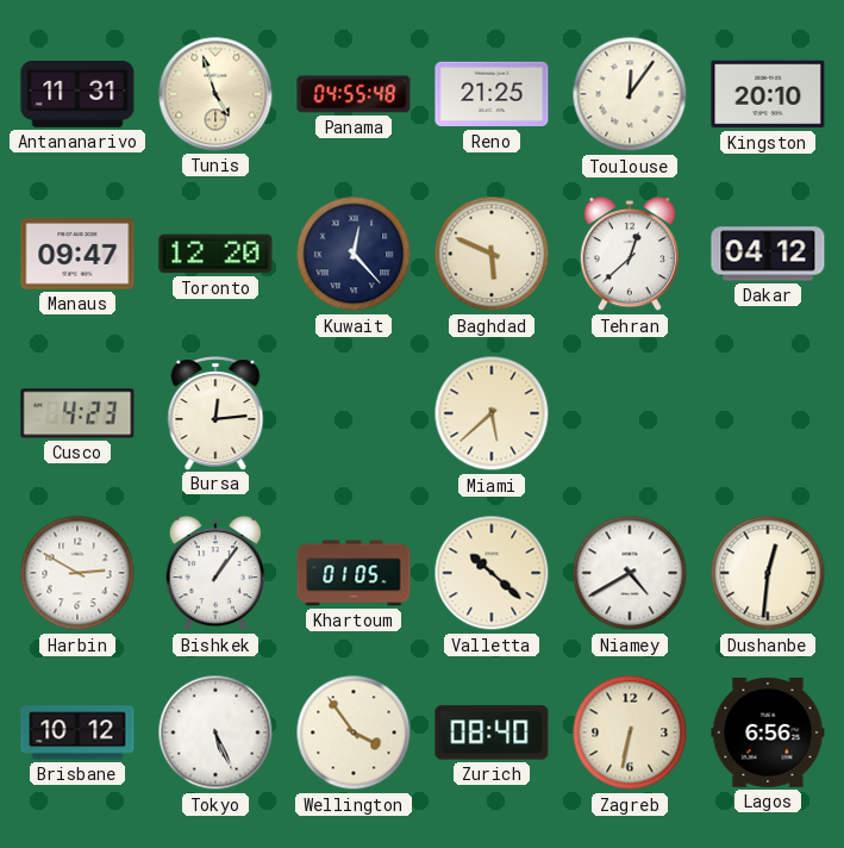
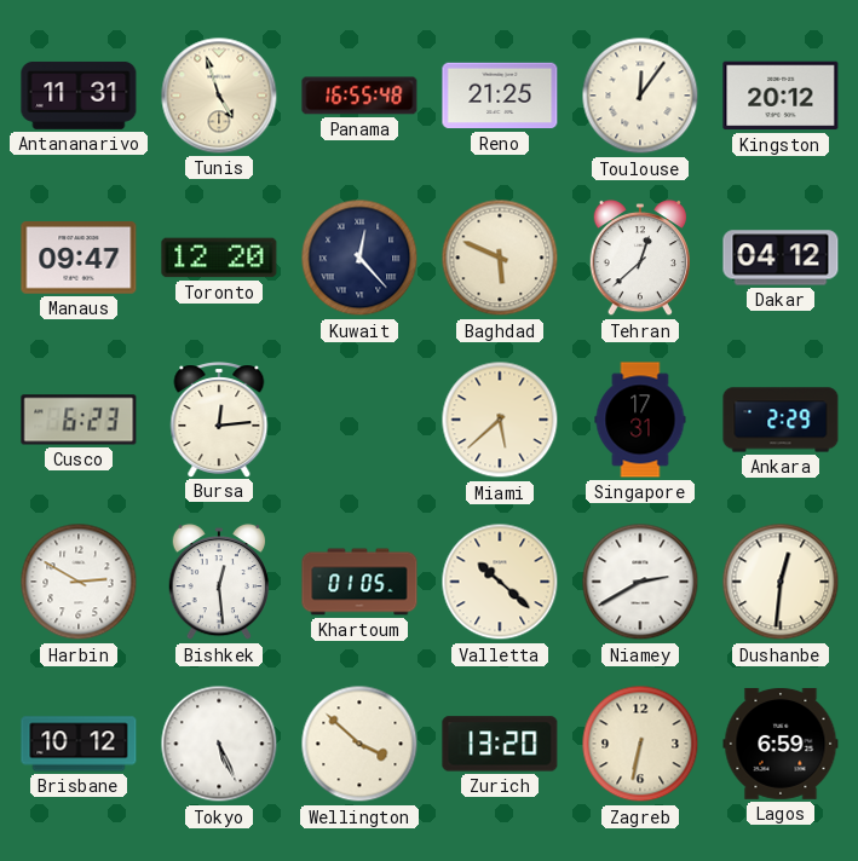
Panama: 04:55 -> 16:55 (359, 96)
Kingston: 20:10 -> 20:12 (781, 96)
Cusco: 4:23 -> 6:23 (79, 420)
Singapore: none -> 17:31 (640, 420)
Ankara: none -> 2:29 (781, 420)
Bishkek: 1:06 -> 12:29 (218, 582)
Niamey: 4:40 -> 2:40 (640, 582)
Wellington: 3:54 -> 3:52 (359, 744)
Zurich: 08:40 -> 13:20 (500, 744)
Lagos: 6:56 -> 6:59 (781, 744)
